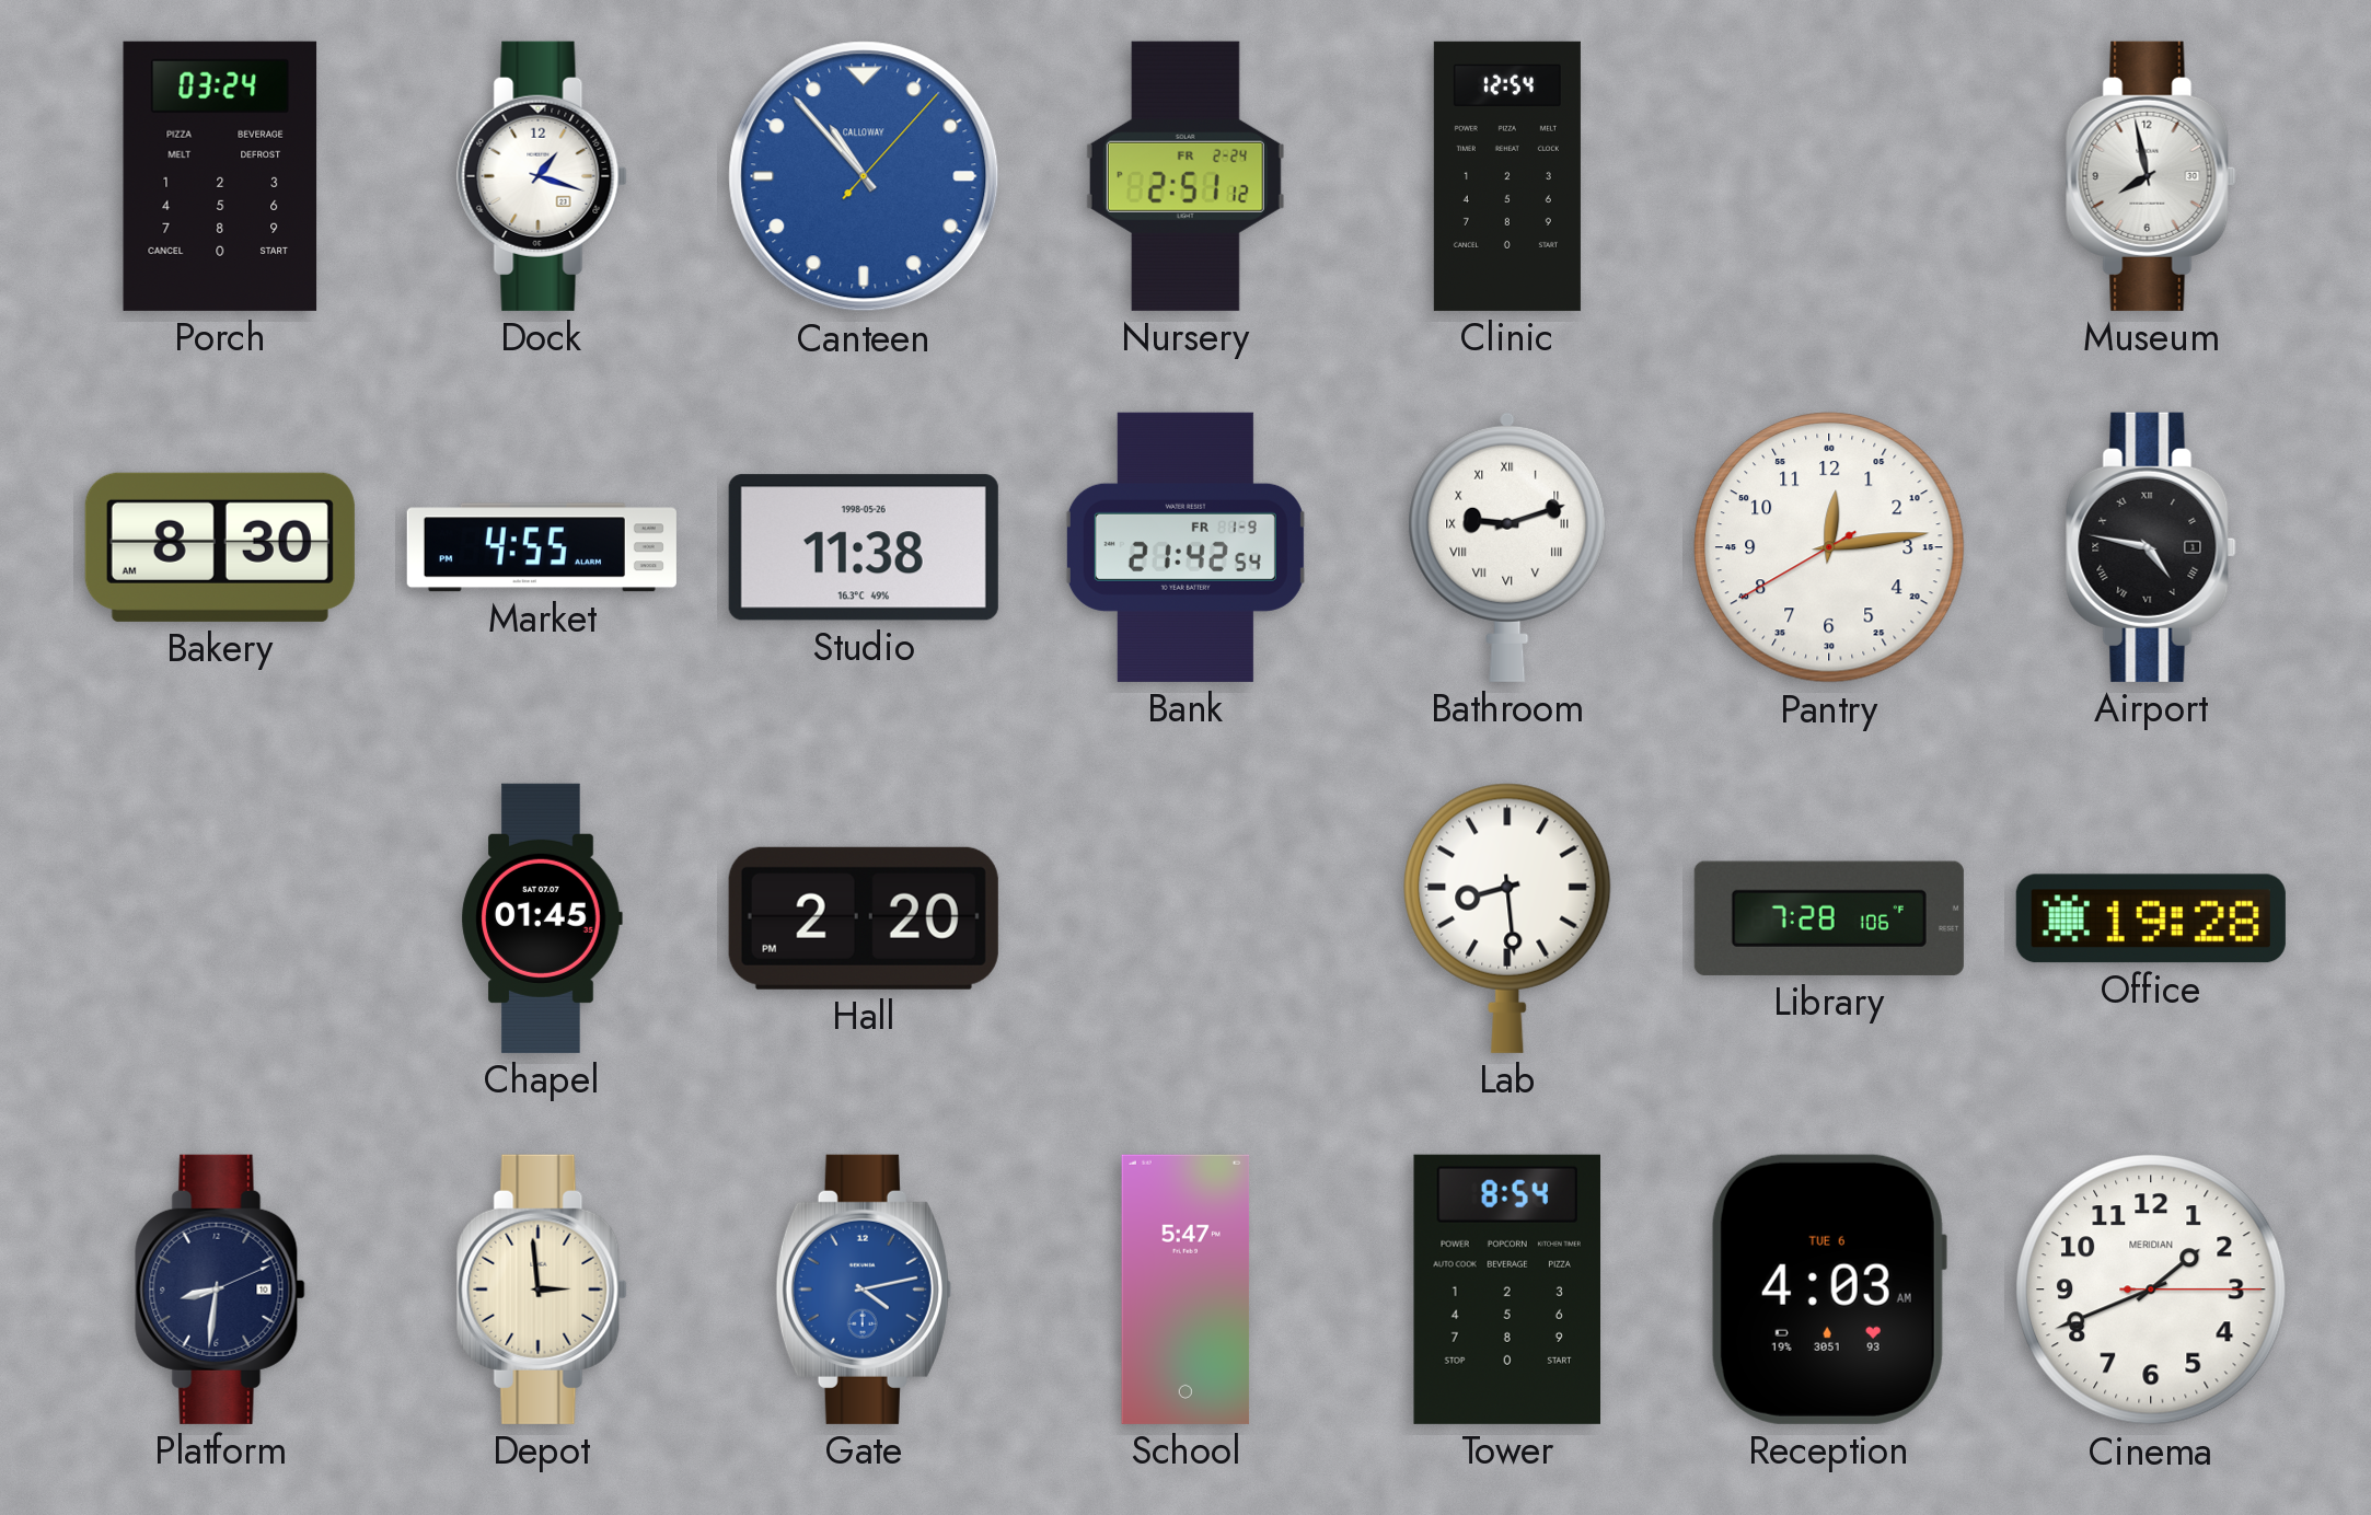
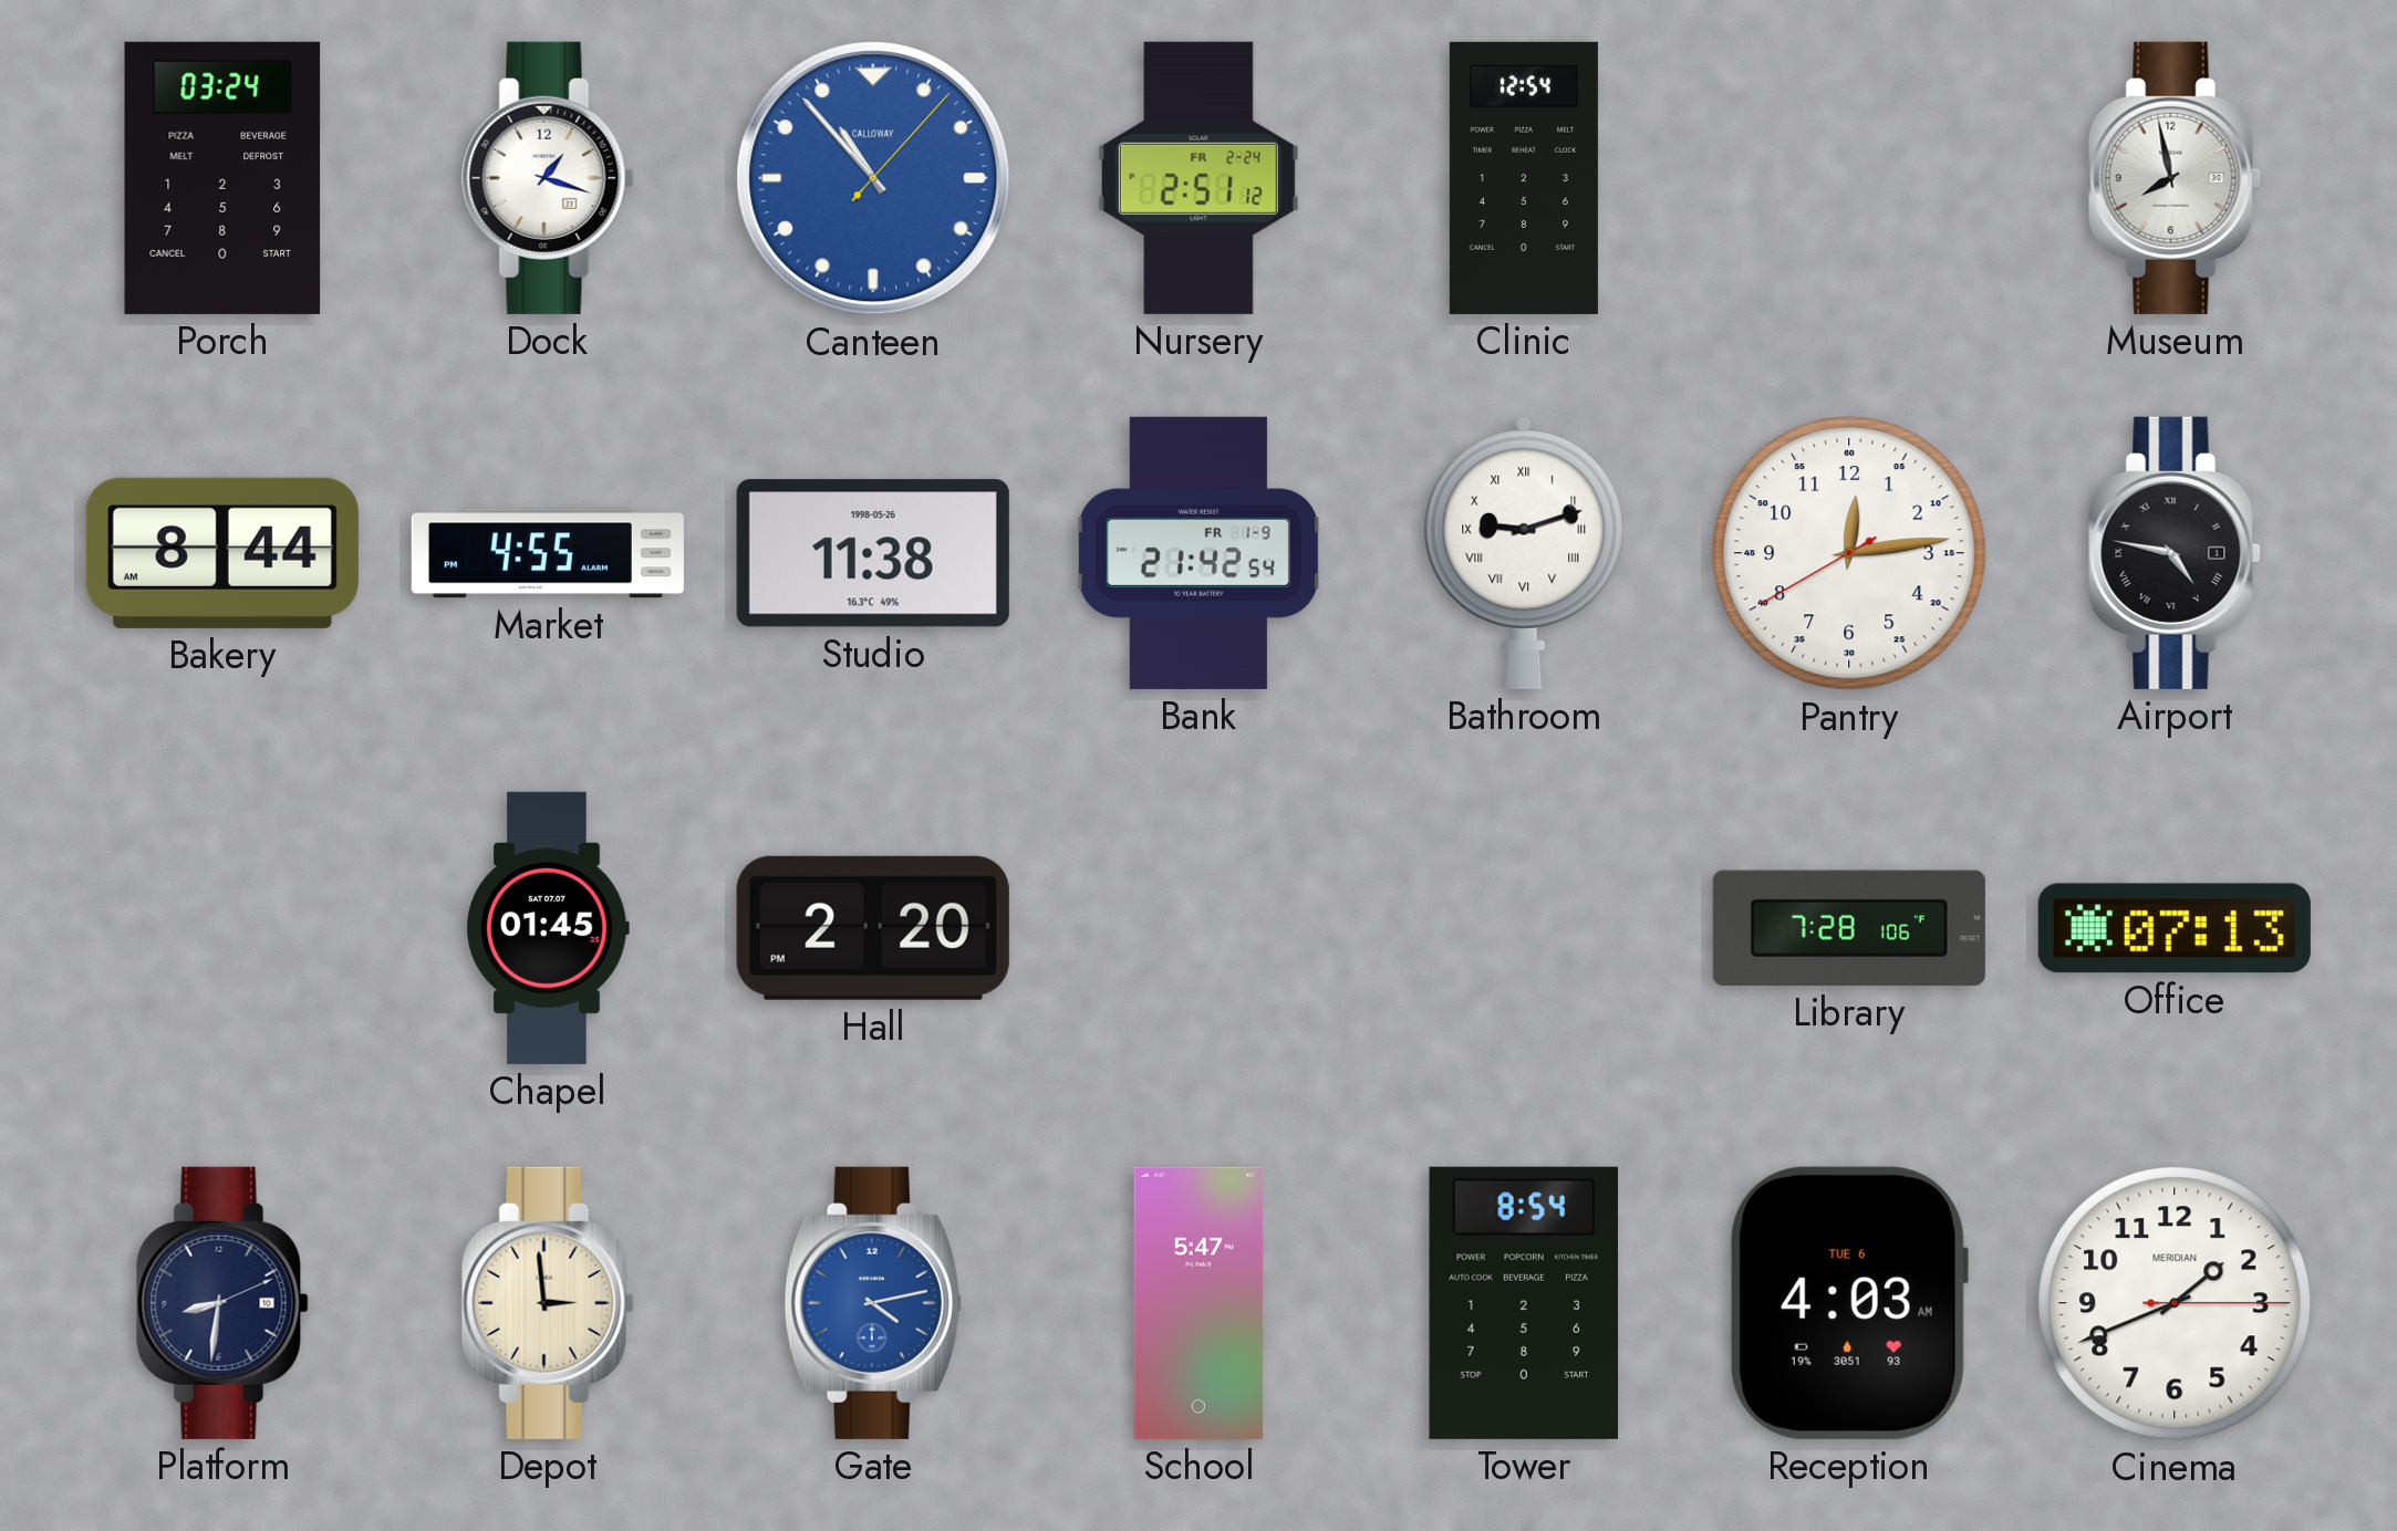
Bakery: 8:30 -> 8:44 (222, 553)
Lab: 8:29 -> none (1507, 918)
Office: 19:28 -> 07:13 (2175, 928)
